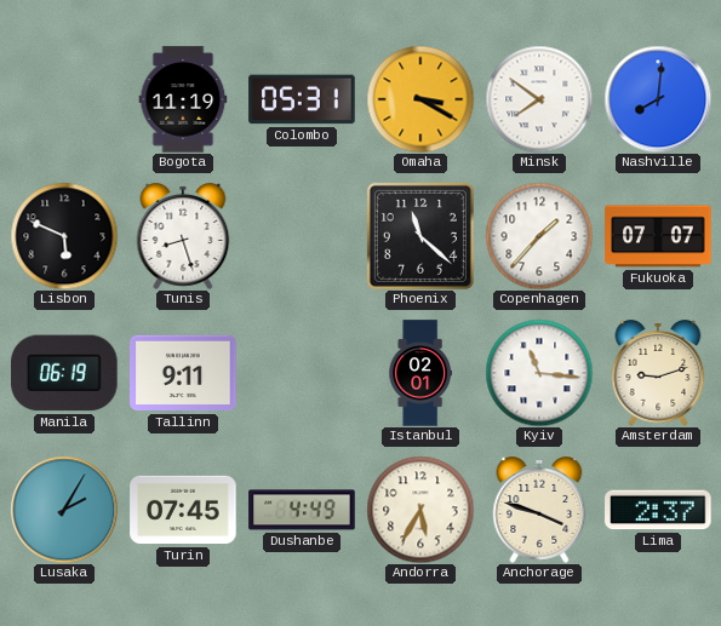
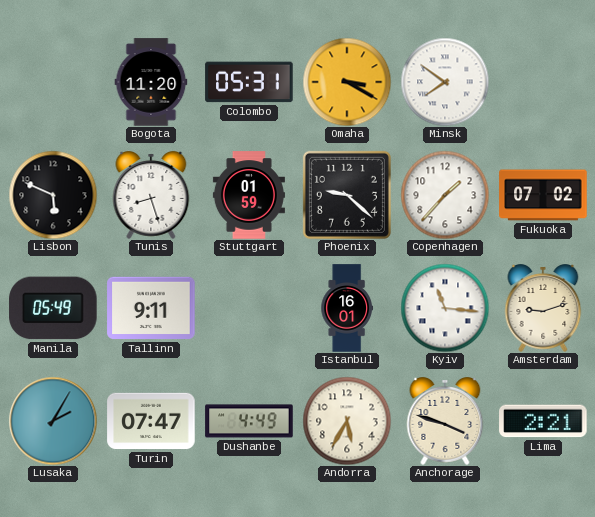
Bogota: 11:19 -> 11:20 (151, 82)
Nashville: 8:01 -> none (658, 99)
Stuttgart: none -> 01:59 (249, 195)
Phoenix: 11:22 -> 9:22 (347, 195)
Fukuoka: 07:07 -> 07:02 (543, 195)
Manila: 06:19 -> 05:49 (53, 308)
Istanbul: 02:01 -> 16:01 (347, 308)
Turin: 07:45 -> 07:47 (151, 421)
Lima: 2:37 -> 2:21 (543, 421)
